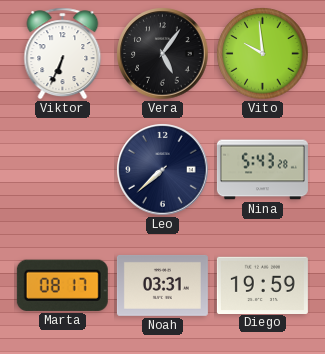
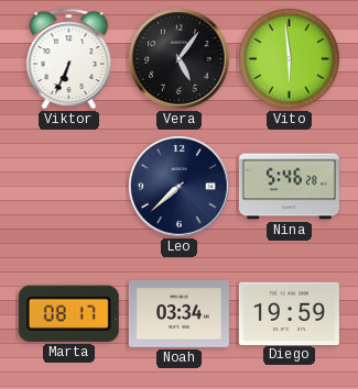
Vito: 9:59 -> 5:59 (290, 59)
Nina: 5:43 -> 5:46 (289, 187)
Noah: 03:31 -> 03:34 (178, 313)
